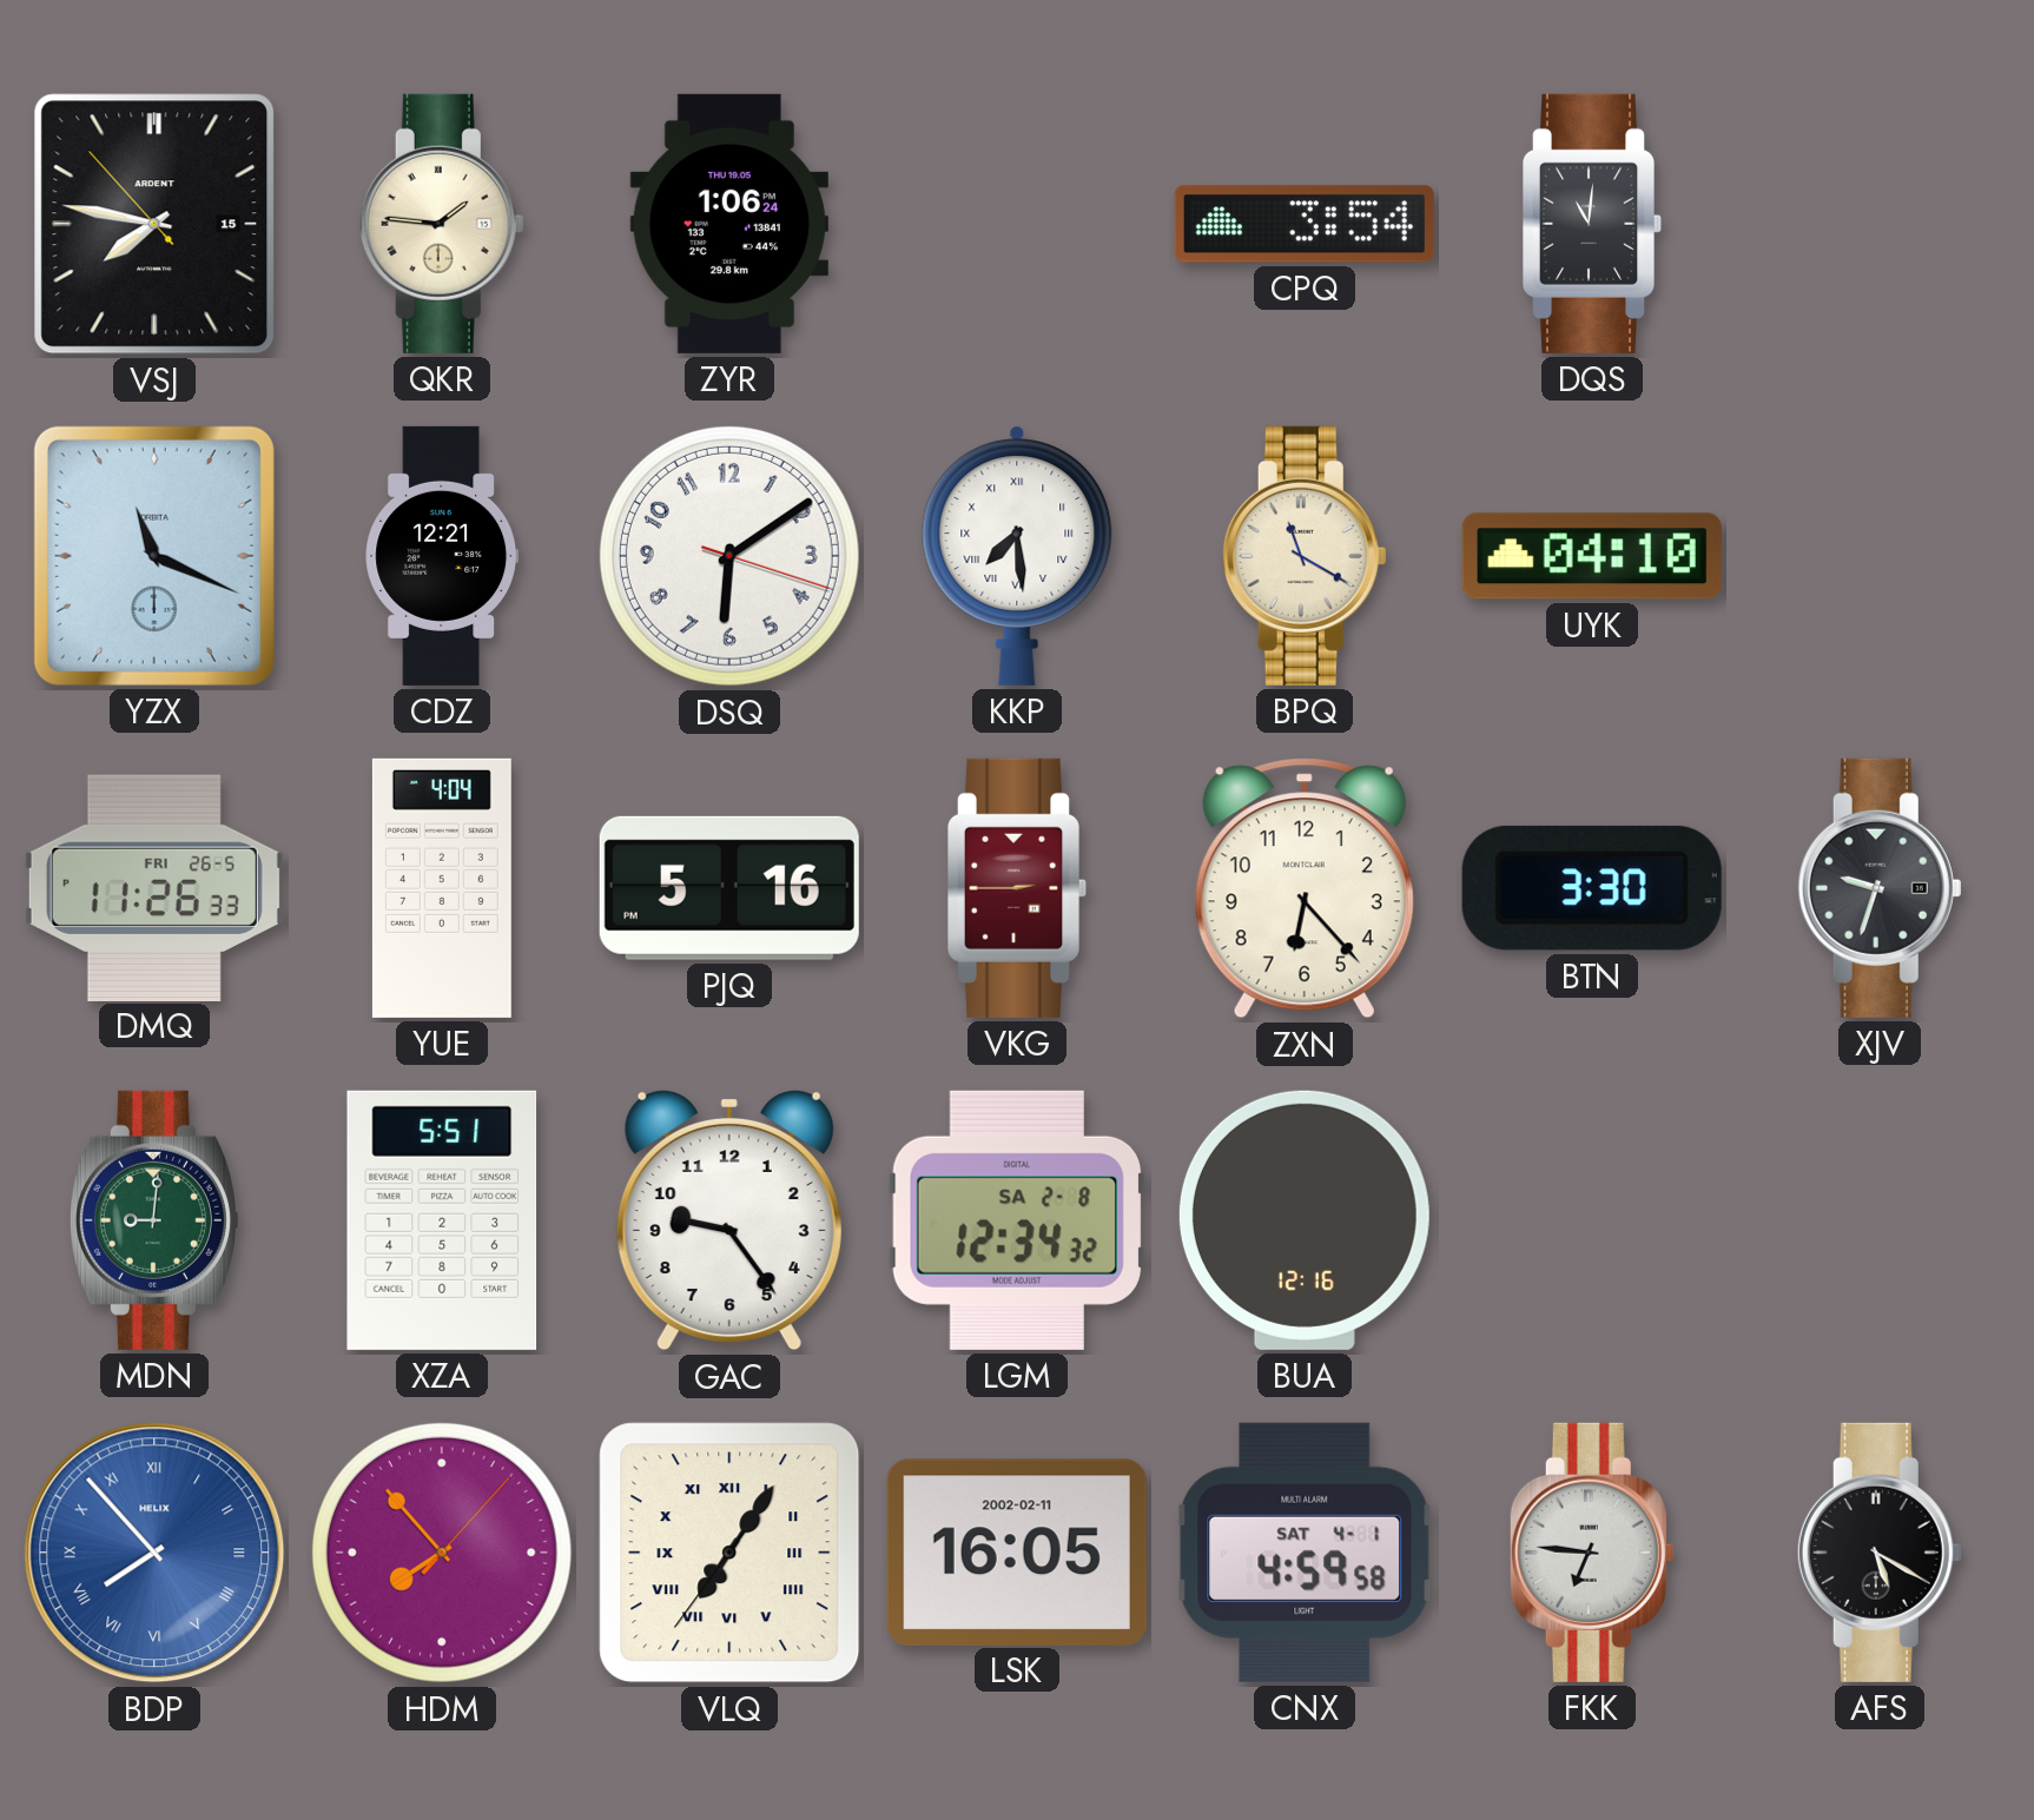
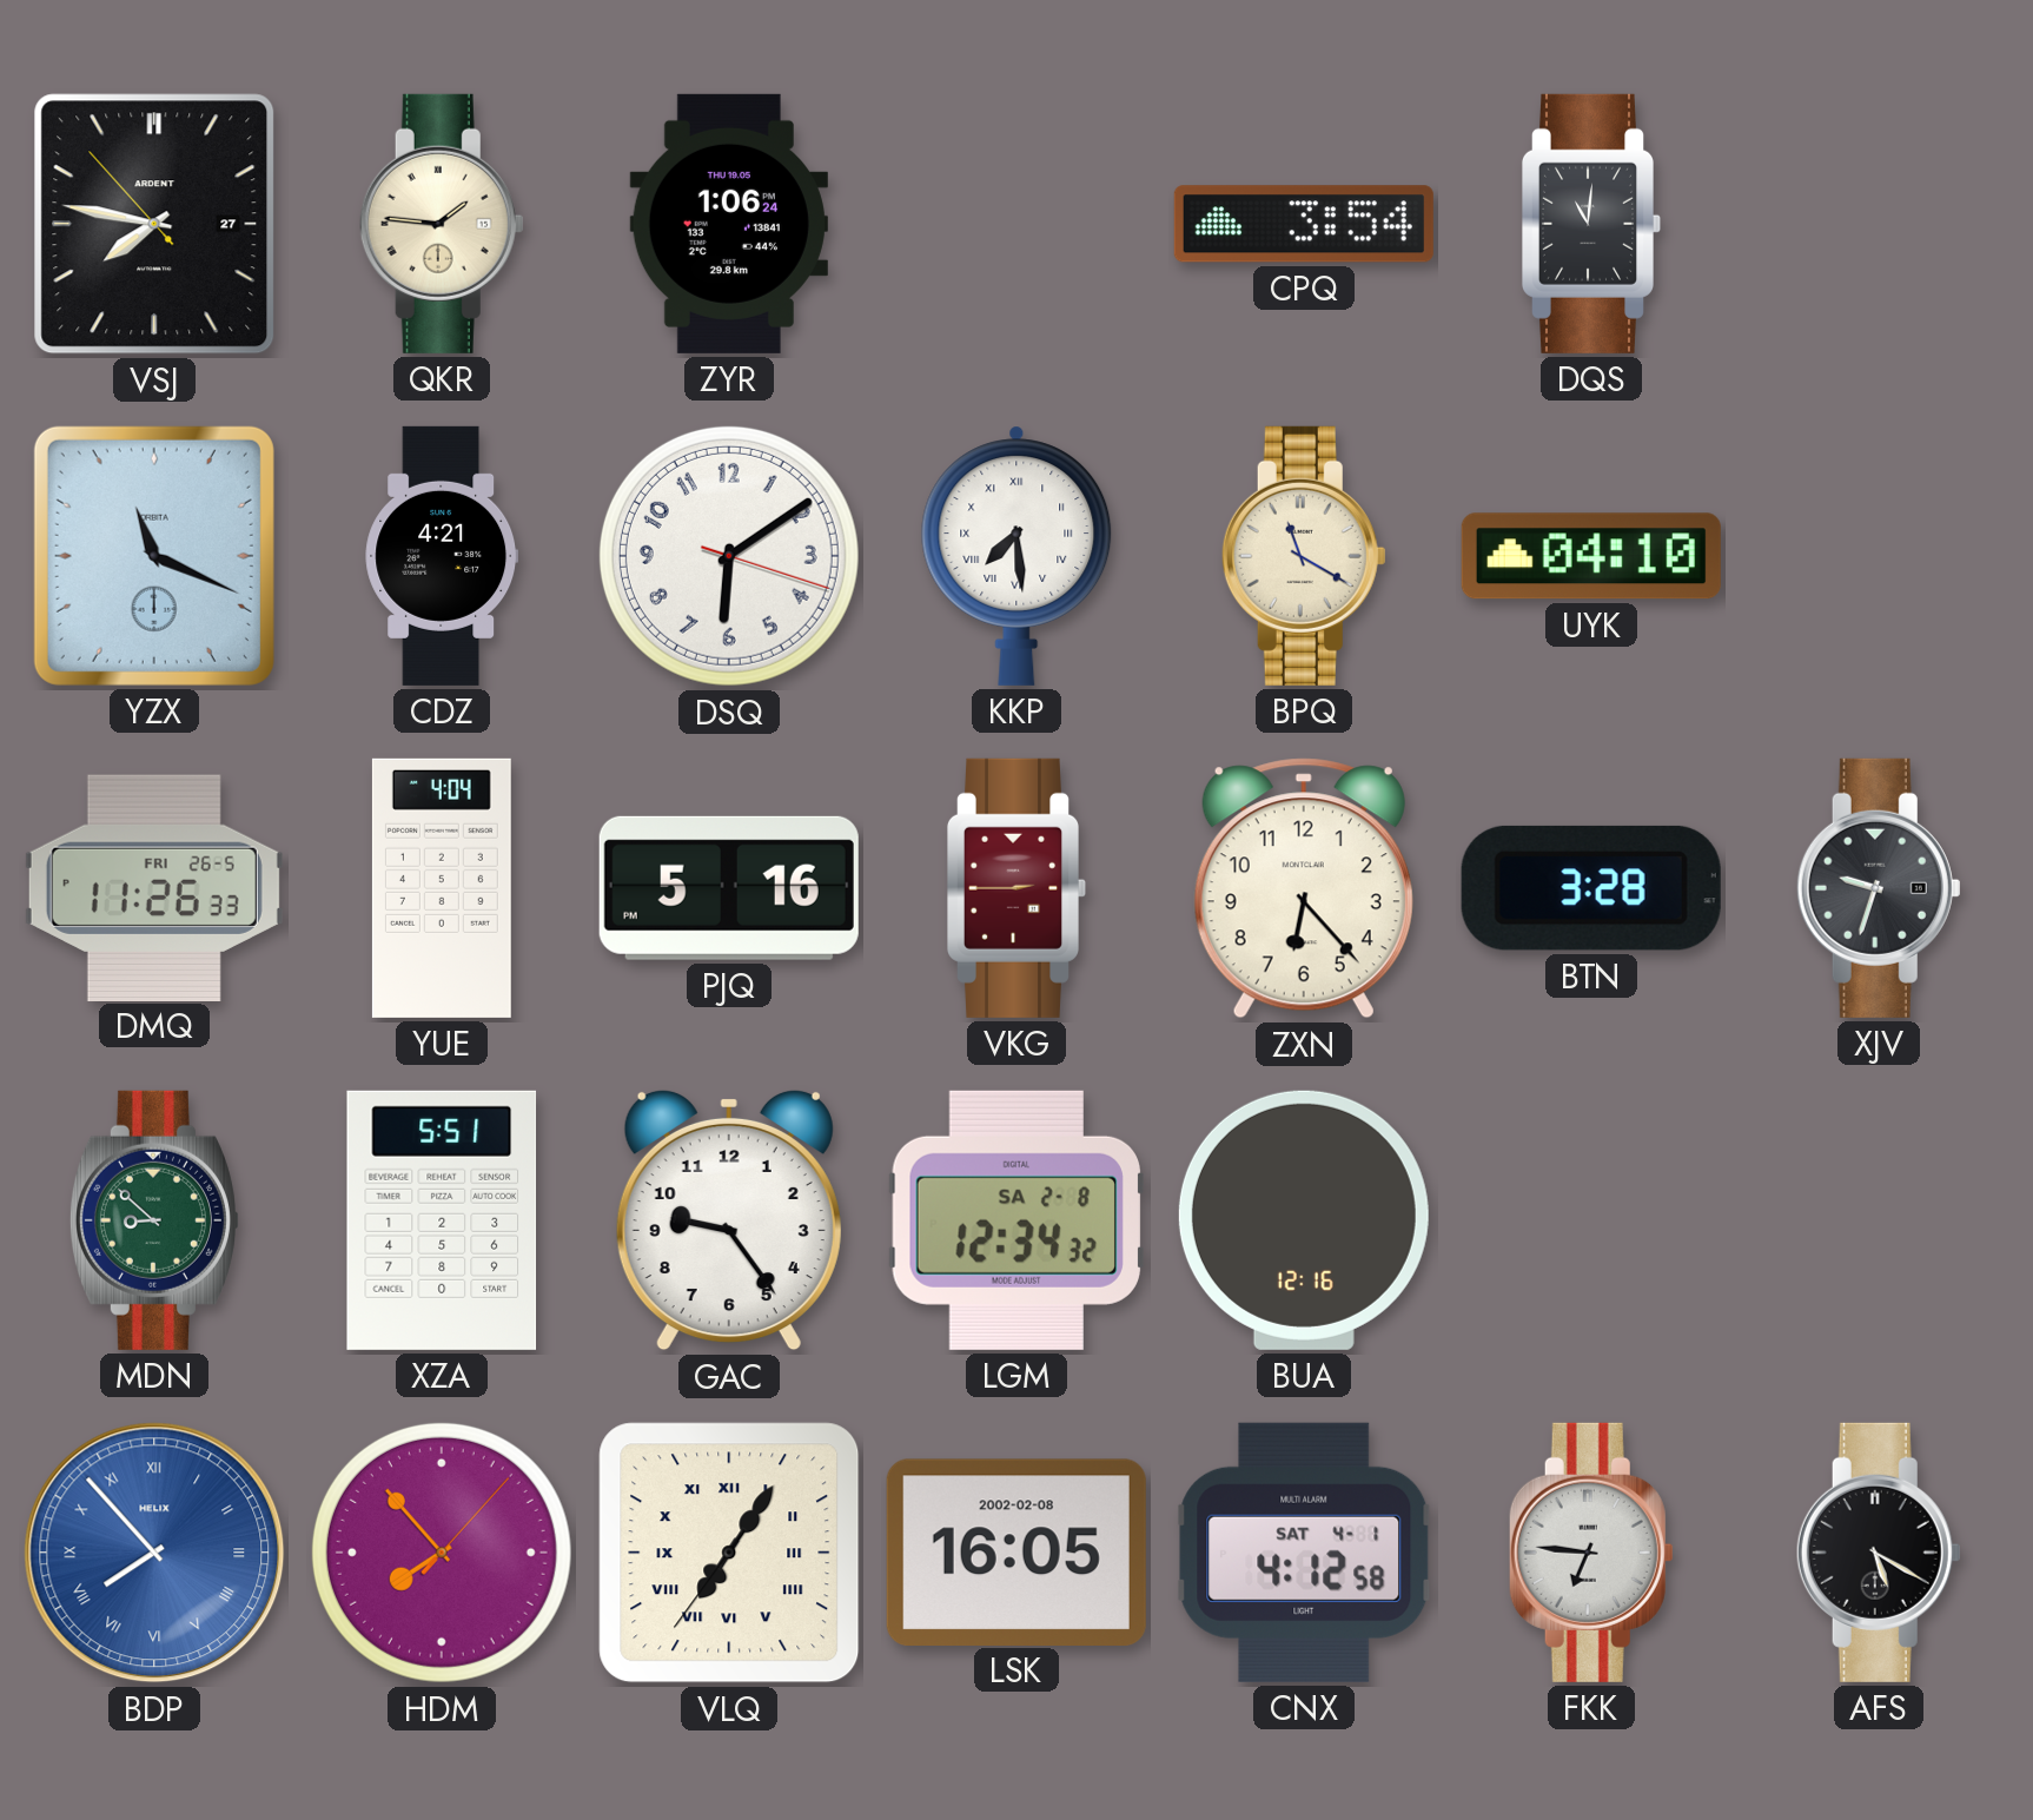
VSJ date: 15 -> 27 (154, 224)
CDZ: 12:21 -> 4:21 (442, 556)
BTN: 3:30 -> 3:28 (1591, 888)
MDN: 9:01 -> 8:52 (154, 1220)
LSK date: 2002-02-11 -> 2002-02-08 (1017, 1551)
CNX: 4:59 -> 4:12 (1304, 1553)
